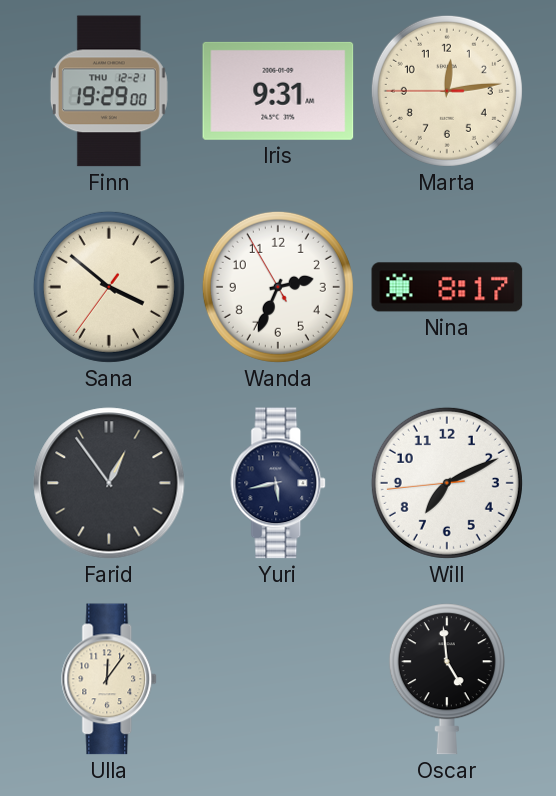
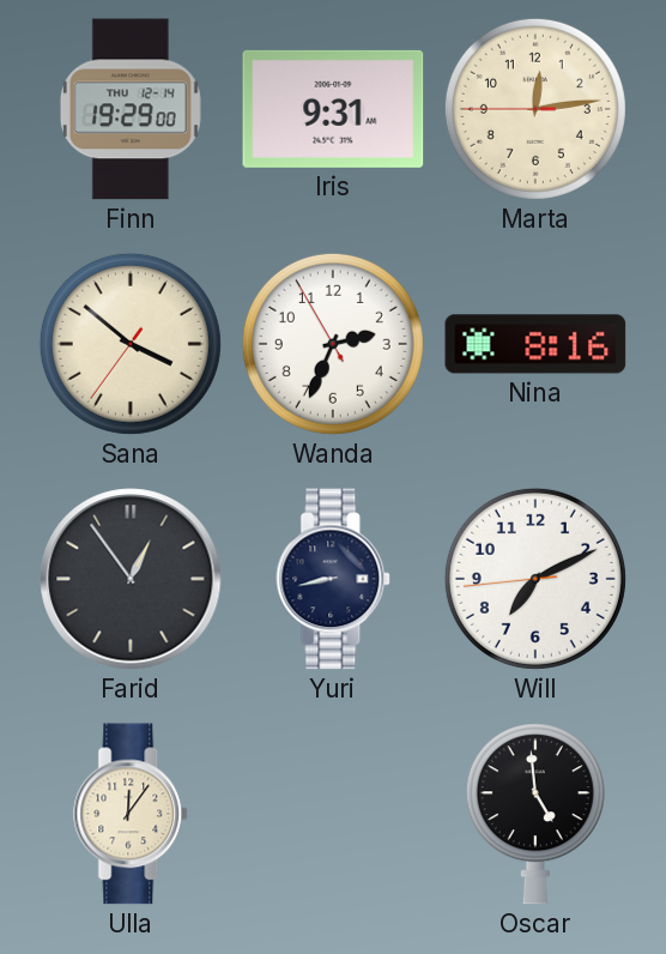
Finn date: THU 12-21 -> THU 12-14 (131, 109)
Nina: 8:17 -> 8:16 (535, 344)
Yuri: 5:43 -> 8:43 (334, 579)
